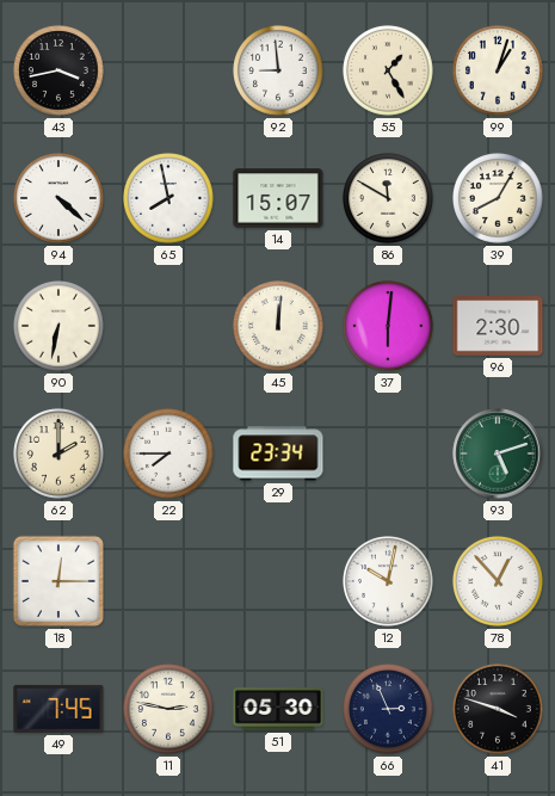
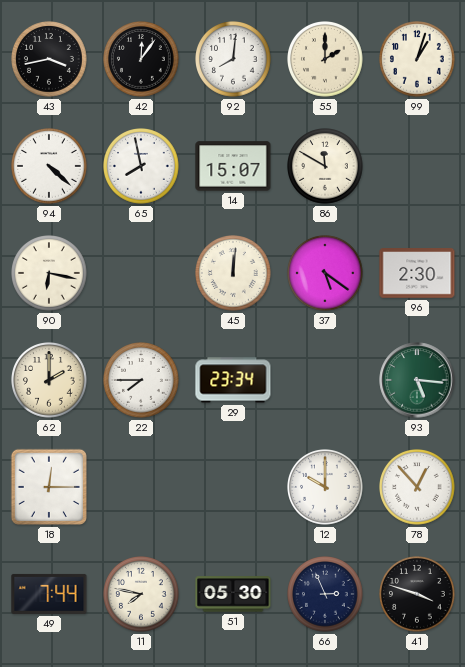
42: none -> 12:06 (142, 60)
92: 8:59 -> 8:01 (234, 60)
55: 1:25 -> 2:00 (326, 60)
39: 8:05 -> none (499, 199)
90: 6:32 -> 6:17 (50, 274)
37: 6:01 -> 5:21 (326, 274)
93: 5:12 -> 5:16 (417, 380)
12: 10:02 -> 10:00 (326, 488)
49: 7:45 -> 7:44 (49, 594)
11: 2:47 -> 7:47 (142, 595)
